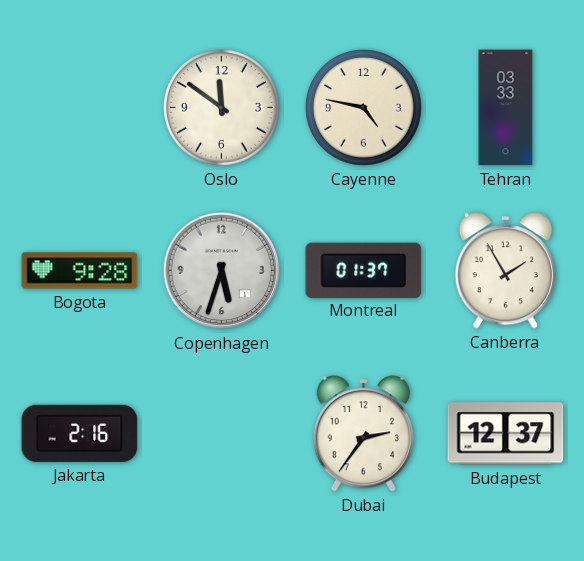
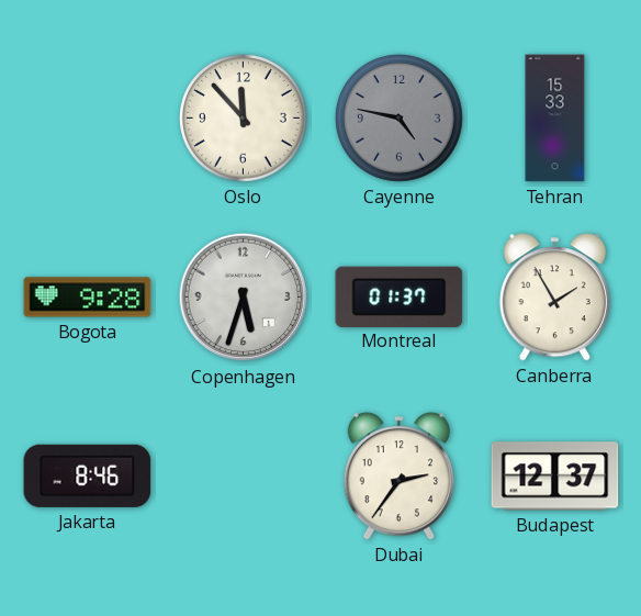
Oslo: 11:51 -> 11:53 (244, 119)
Cayenne dial: cream -> grey (400, 119)
Tehran: 03:33 -> 15:33 (555, 119)
Jakarta: 2:16 -> 8:46 (88, 475)
